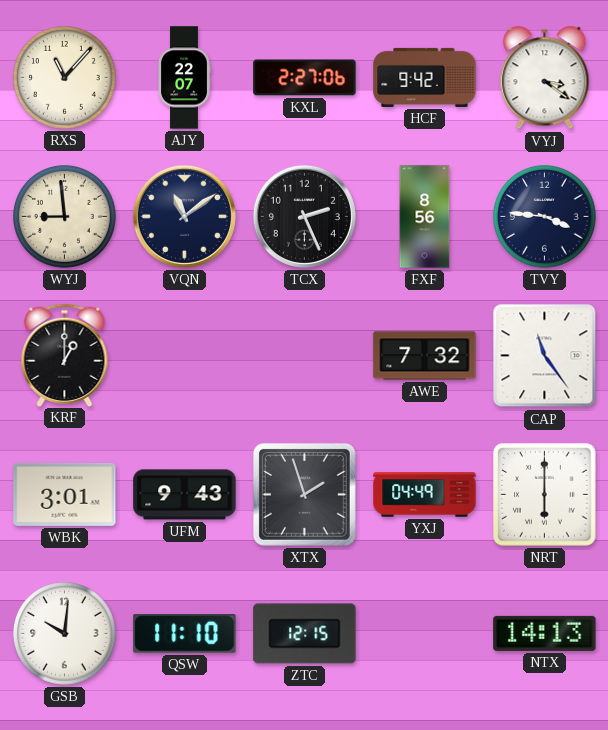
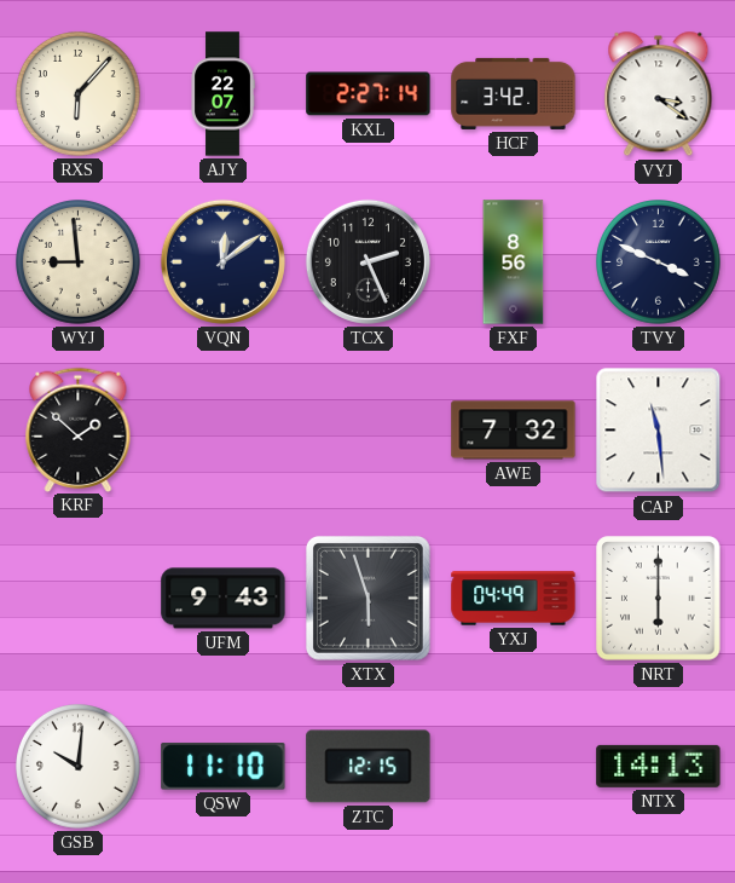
RXS: 11:07 -> 6:07 (79, 94)
KXL: 2:27:06 -> 2:27:14 (369, 94)
HCF: 9:42 -> 3:42 (514, 93)
VQN: 11:09 -> 12:09 (222, 261)
TVY: 3:46 -> 3:49 (659, 262)
KRF: 1:00 -> 1:52 (79, 429)
CAP: 11:24 -> 11:29 (659, 431)
WBK: 3:01 -> none (65, 494)
XTX: 1:57 -> 5:57 (367, 598)
